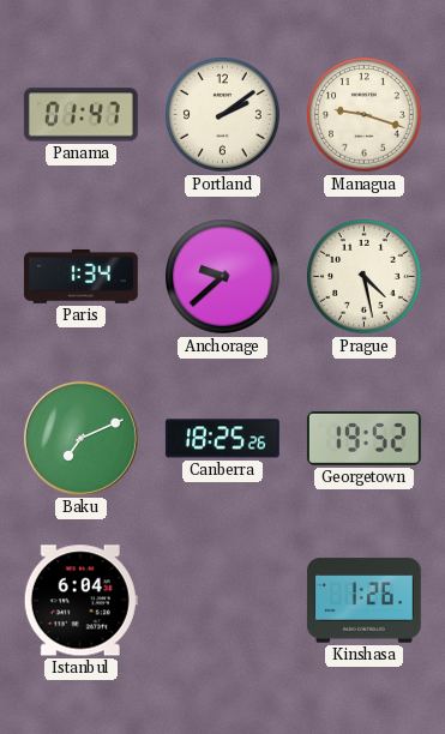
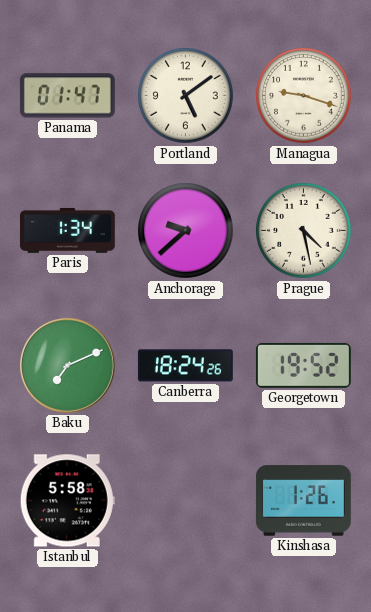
Portland: 2:09 -> 5:09 (186, 96)
Canberra: 18:25 -> 18:24 (185, 366)
Istanbul: 6:04 -> 5:58 (67, 501)
